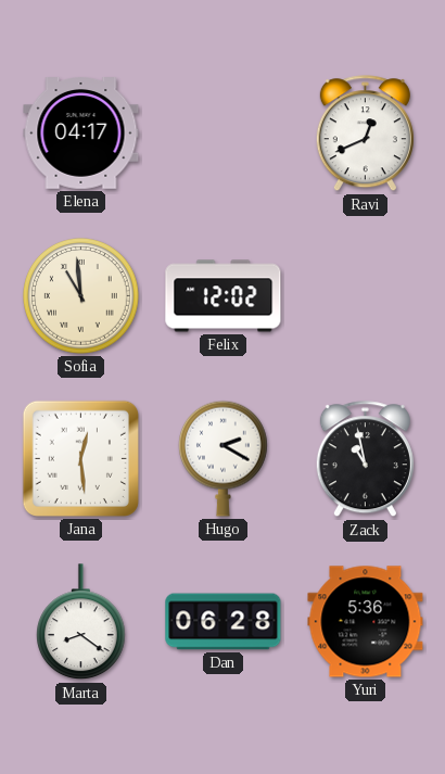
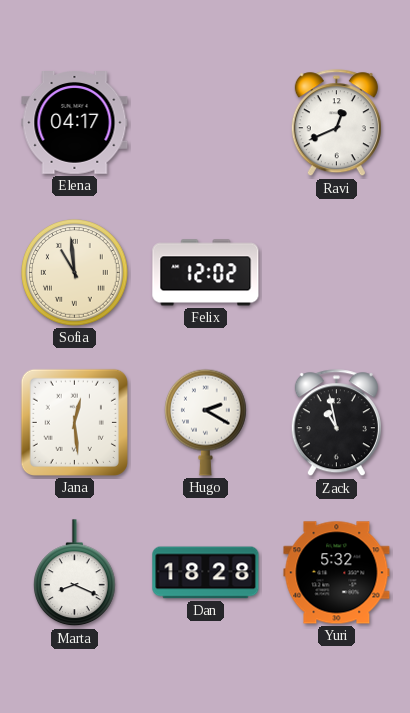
Marta: 8:21 -> 8:19 (75, 573)
Dan: 06:28 -> 18:28 (206, 573)
Yuri: 5:36 -> 5:32 (337, 573)
